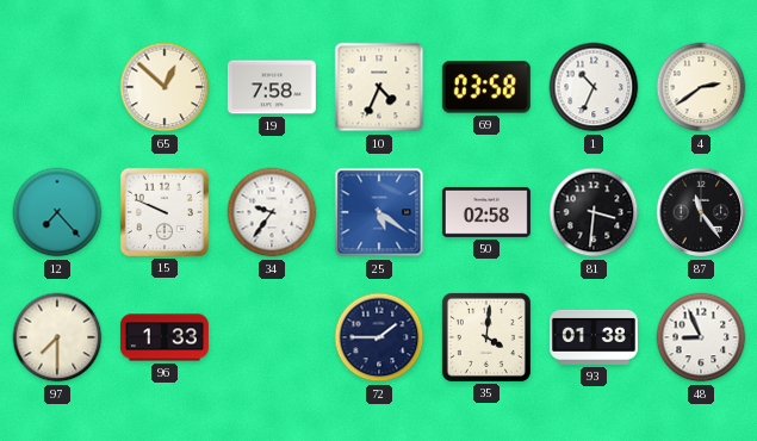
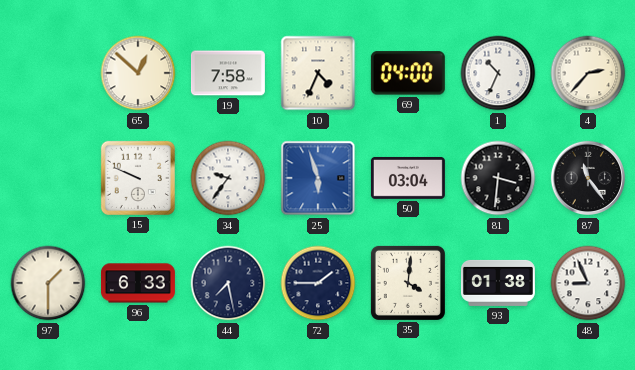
69: 03:58 -> 04:00 (408, 73)
4: 2:39 -> 2:37 (588, 73)
12: 7:23 -> none (57, 212)
25: 5:21 -> 5:57 (318, 178)
50: 02:58 -> 03:04 (408, 178)
97: 7:30 -> 1:30 (48, 283)
96: 1:33 -> 6:33 (138, 283)
44: none -> 7:28 (228, 283)
